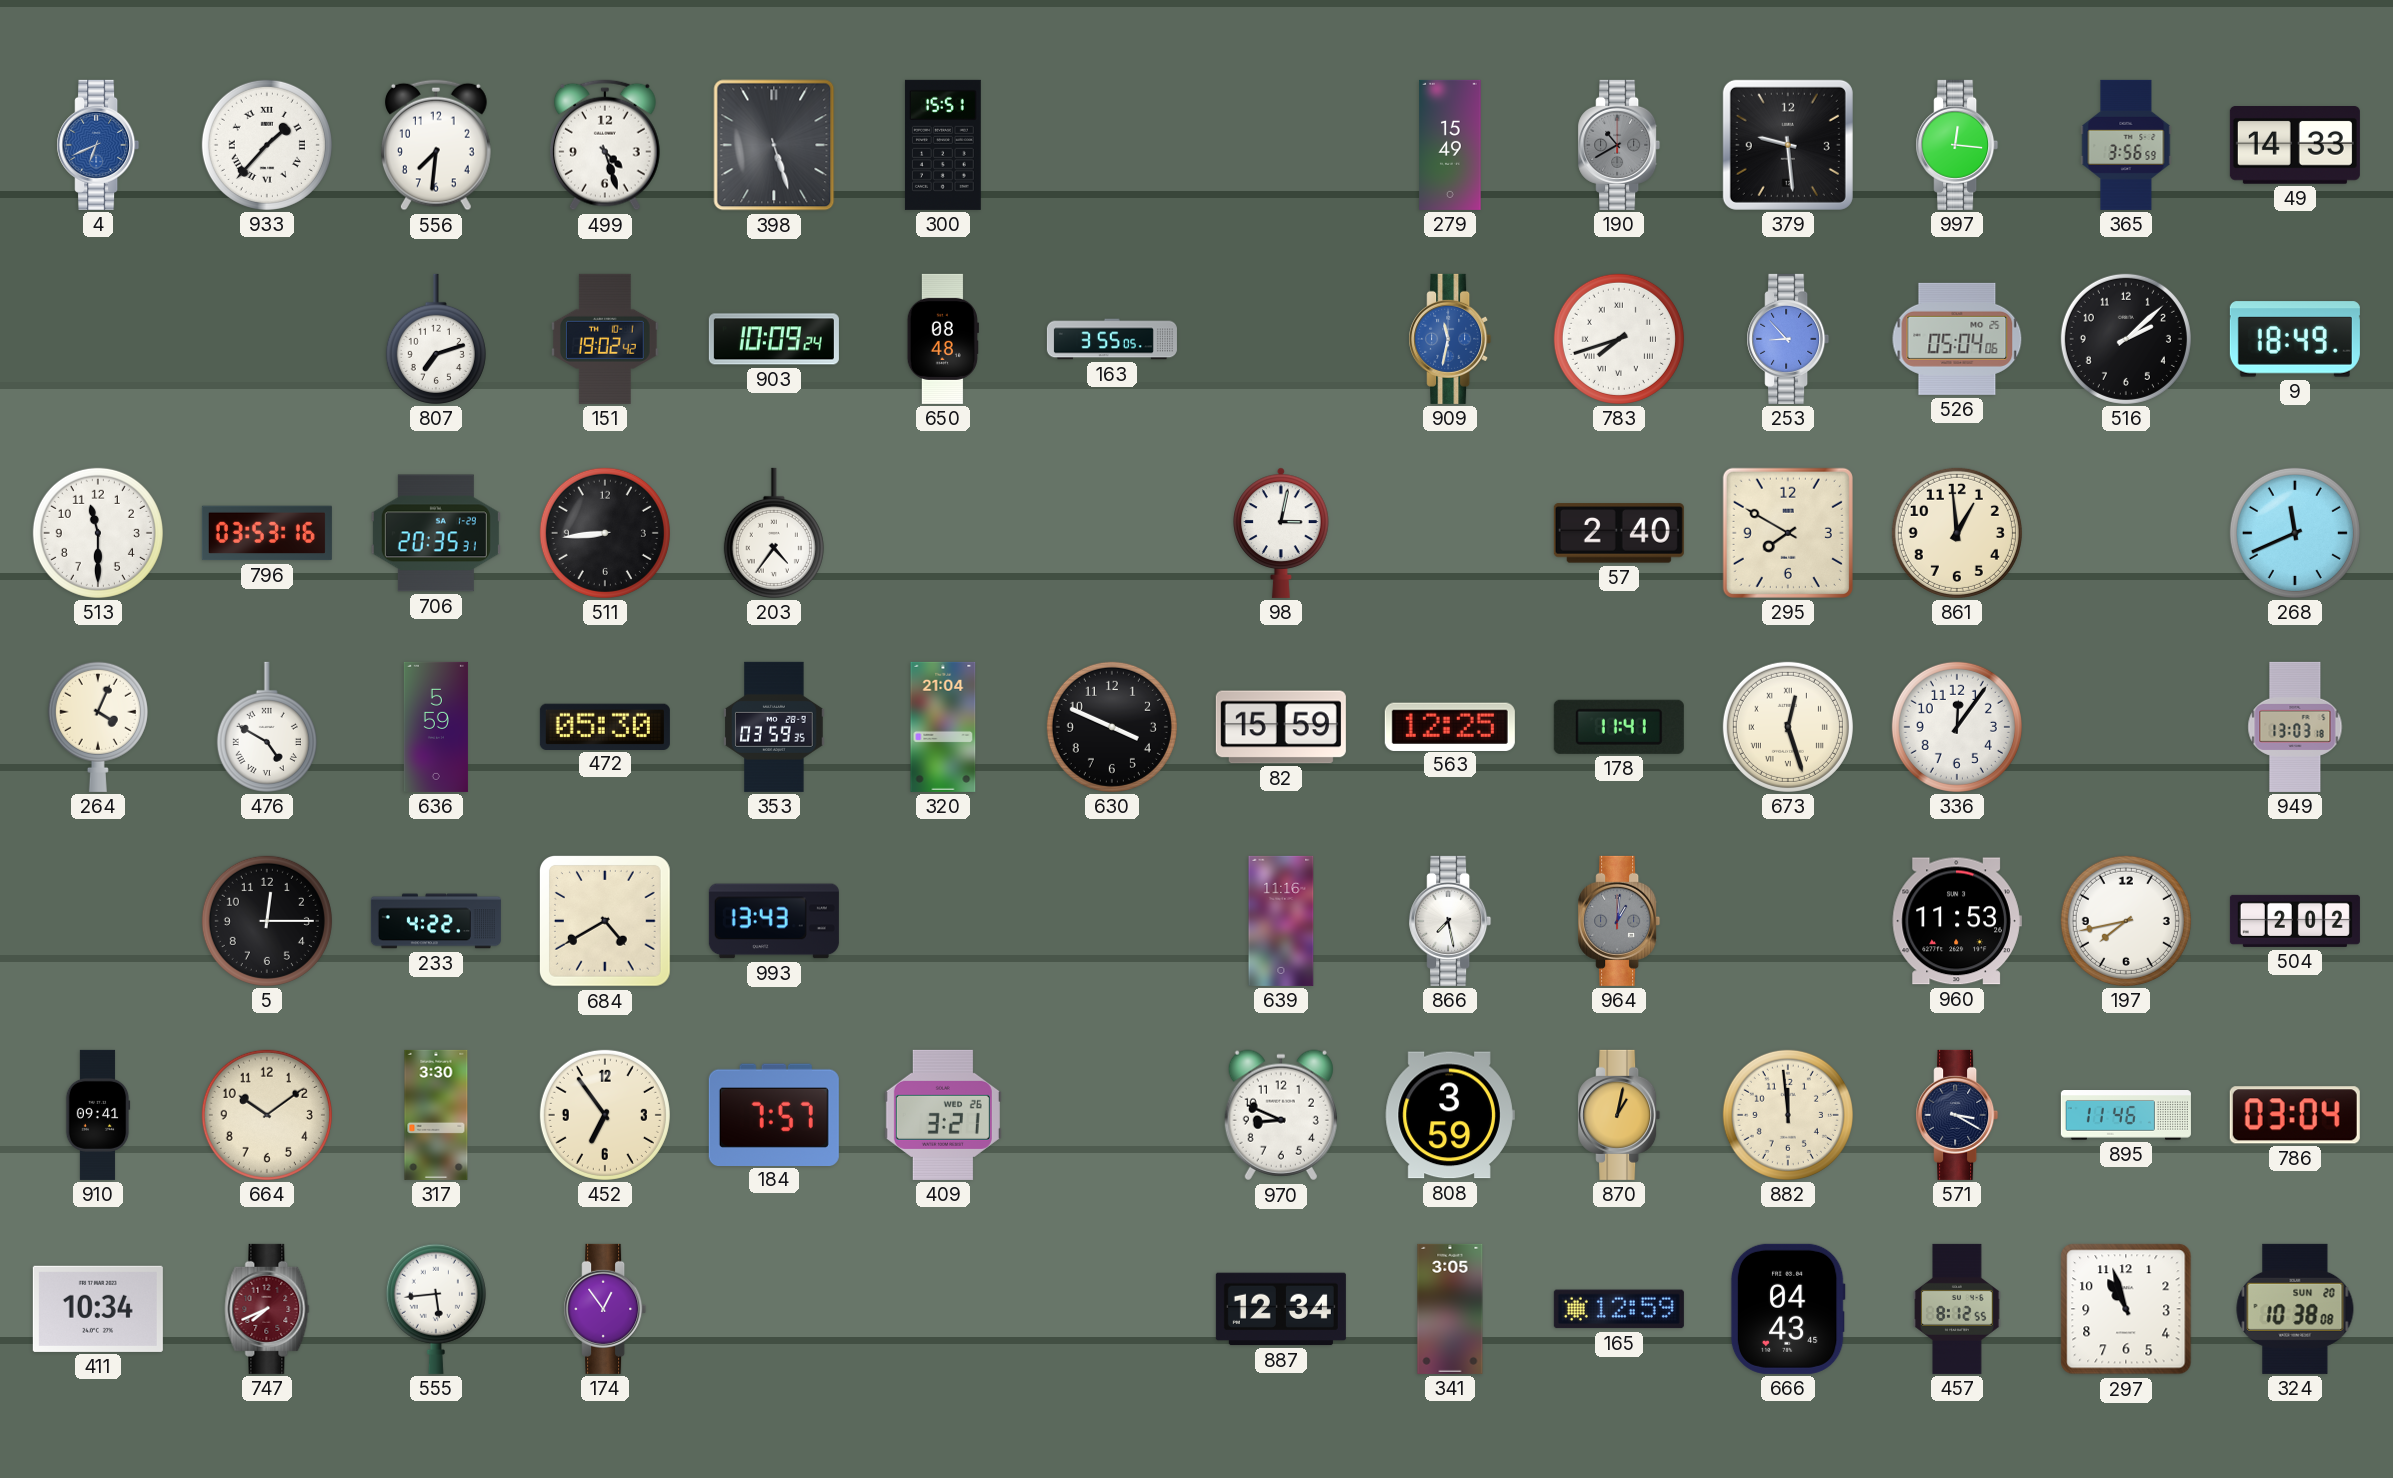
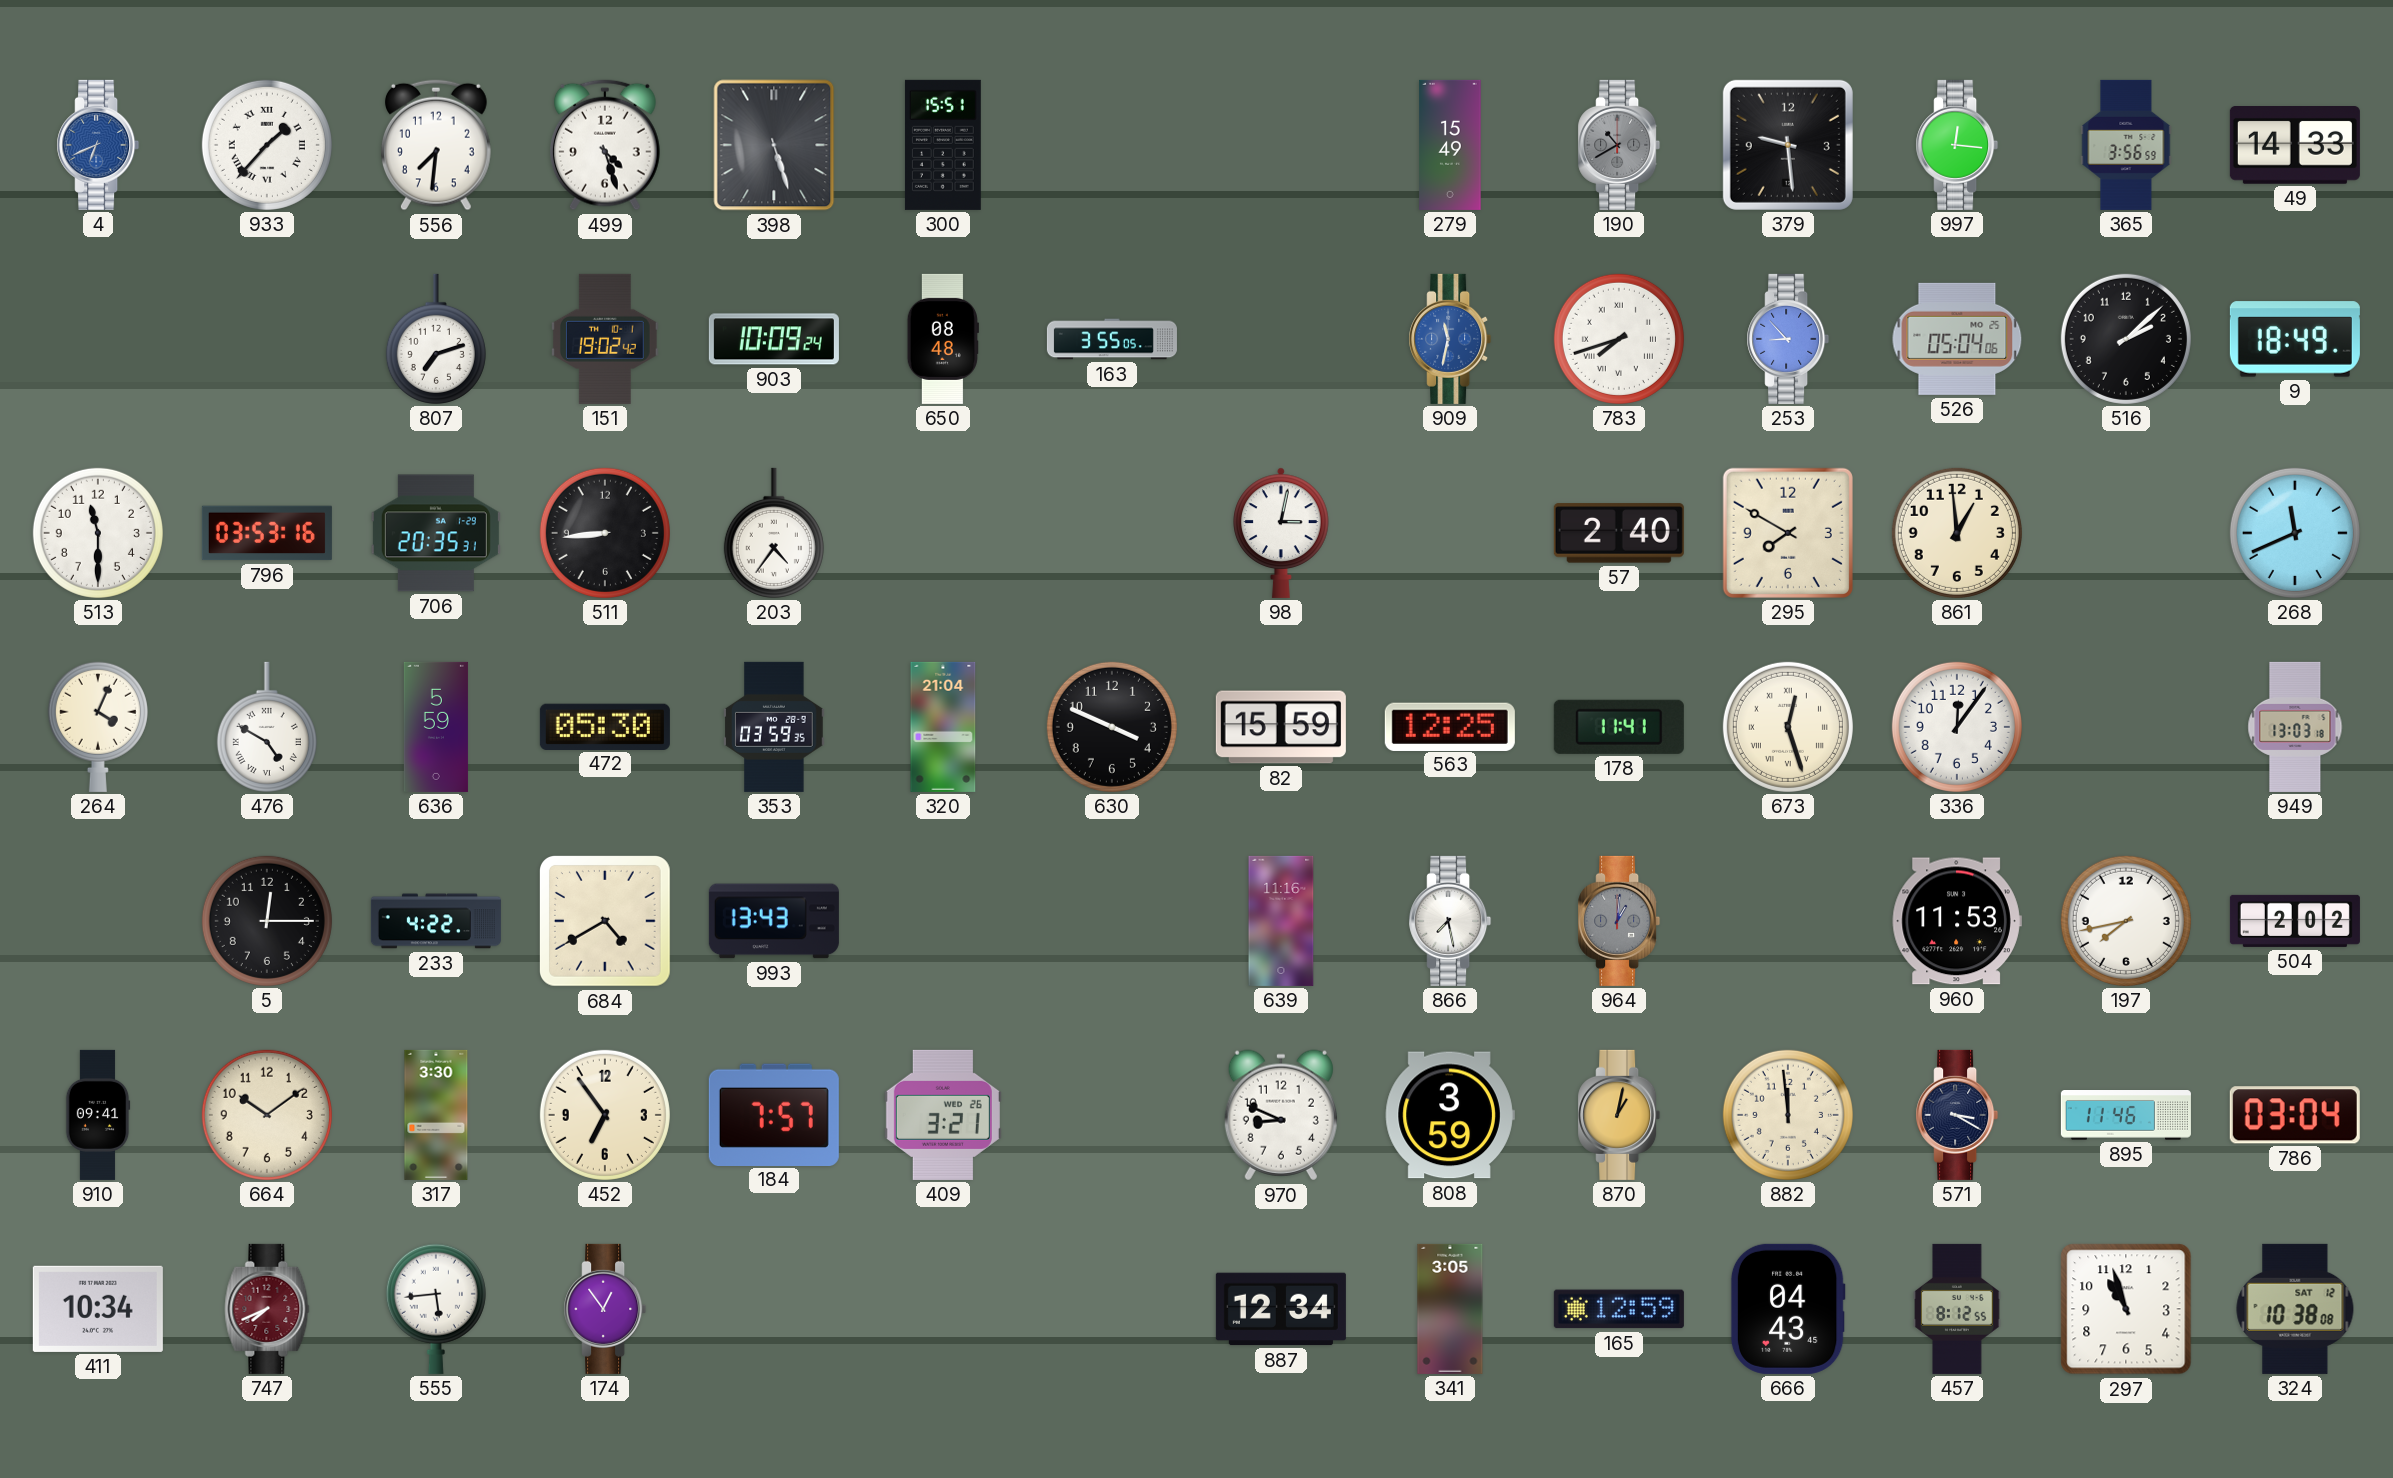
324 date: SUN 20 -> SAT 12 (2295, 1309)
